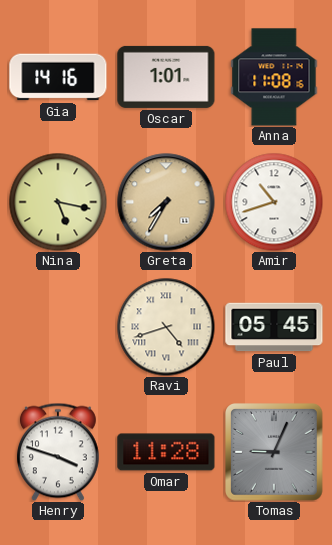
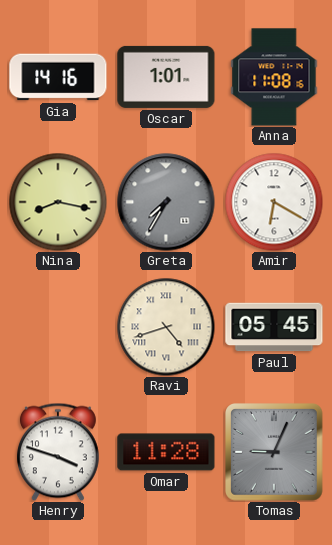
Nina: 5:17 -> 8:17 (58, 202)
Greta dial: champagne -> grey (166, 202)
Amir: 10:42 -> 6:20 (274, 202)
